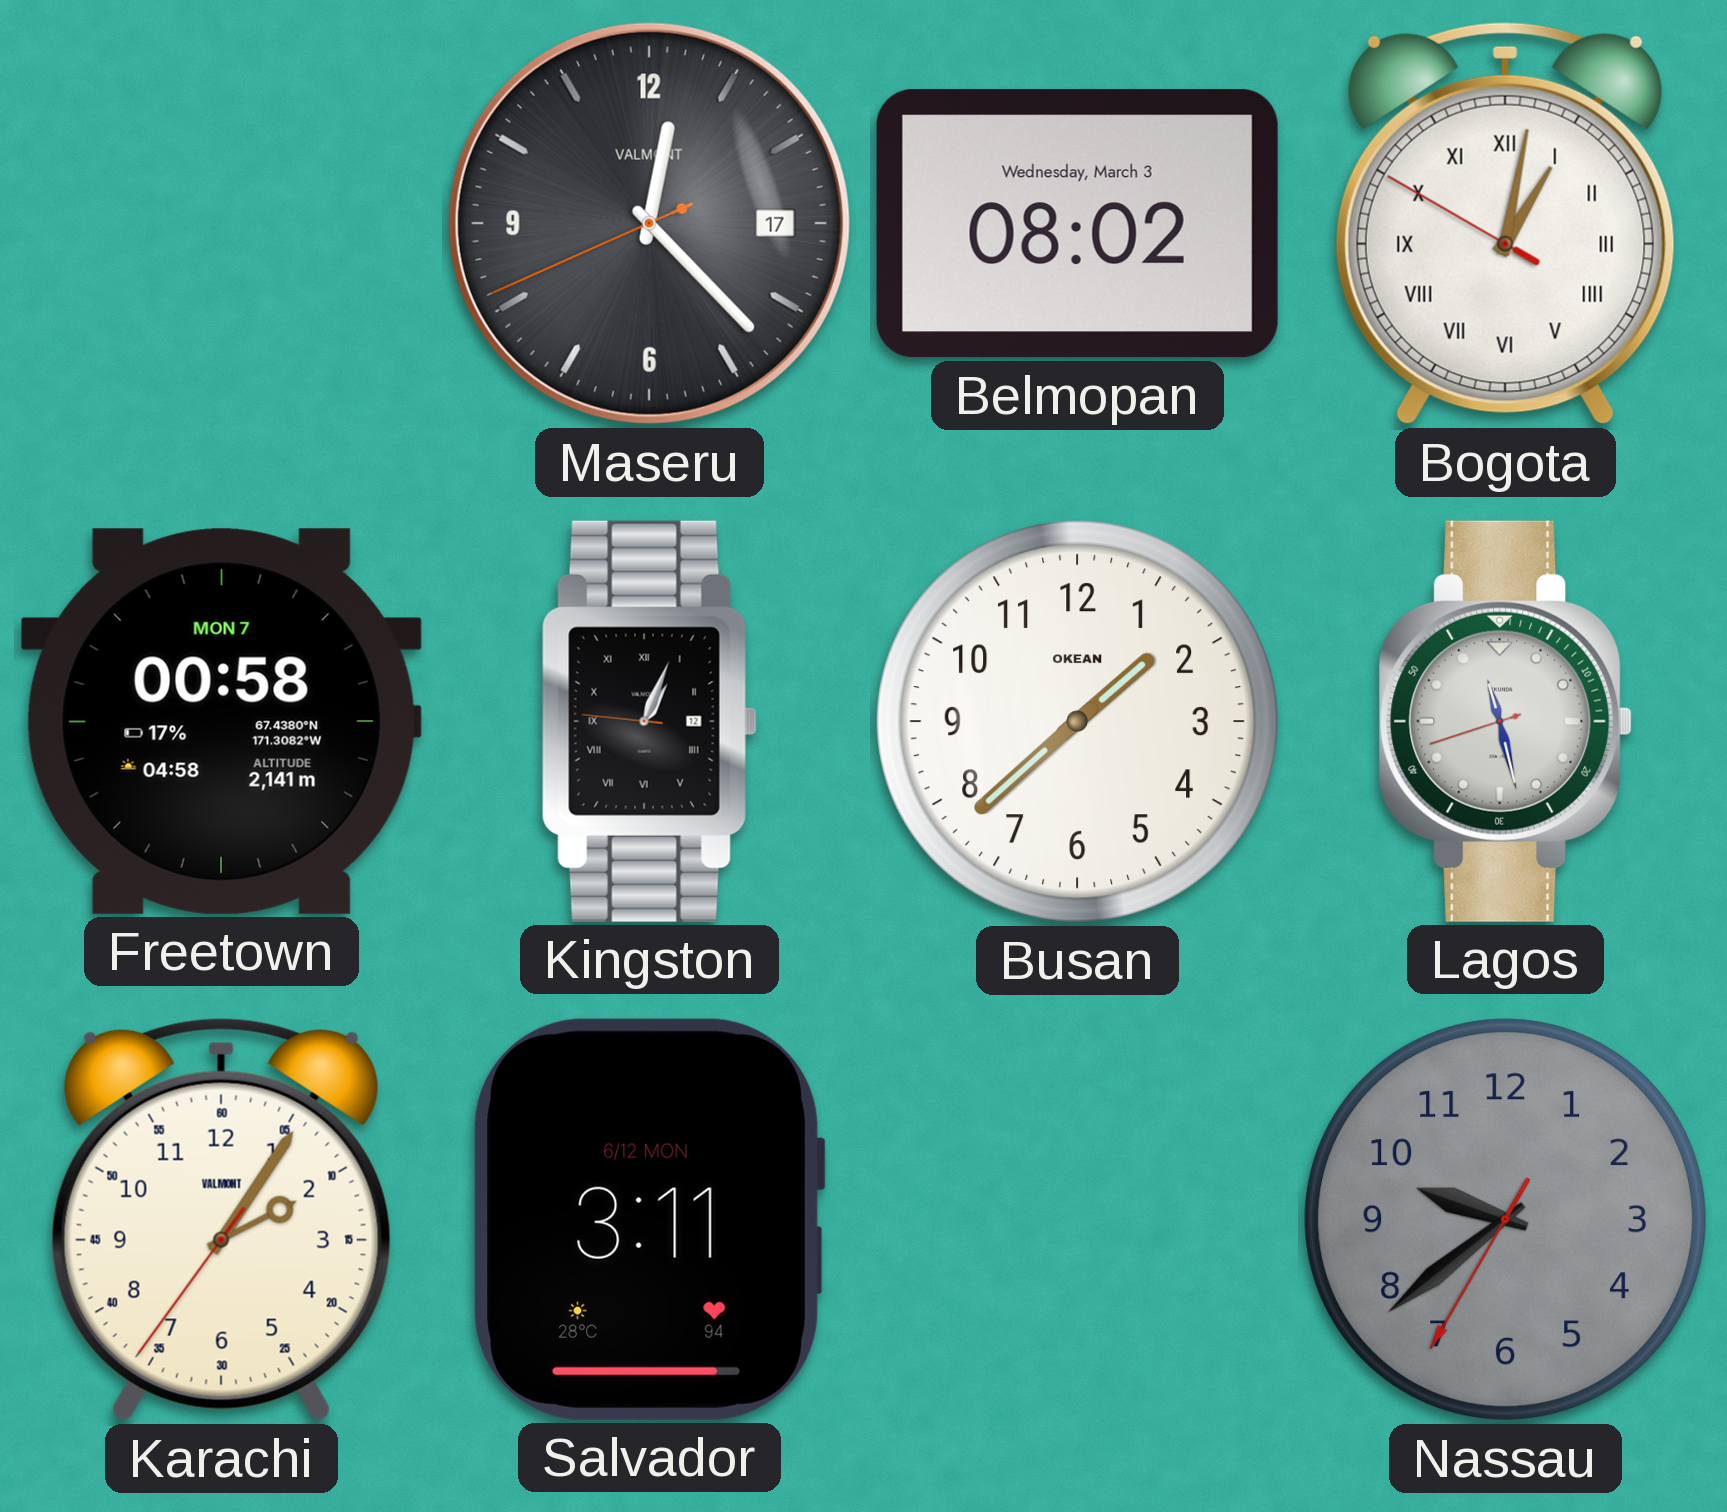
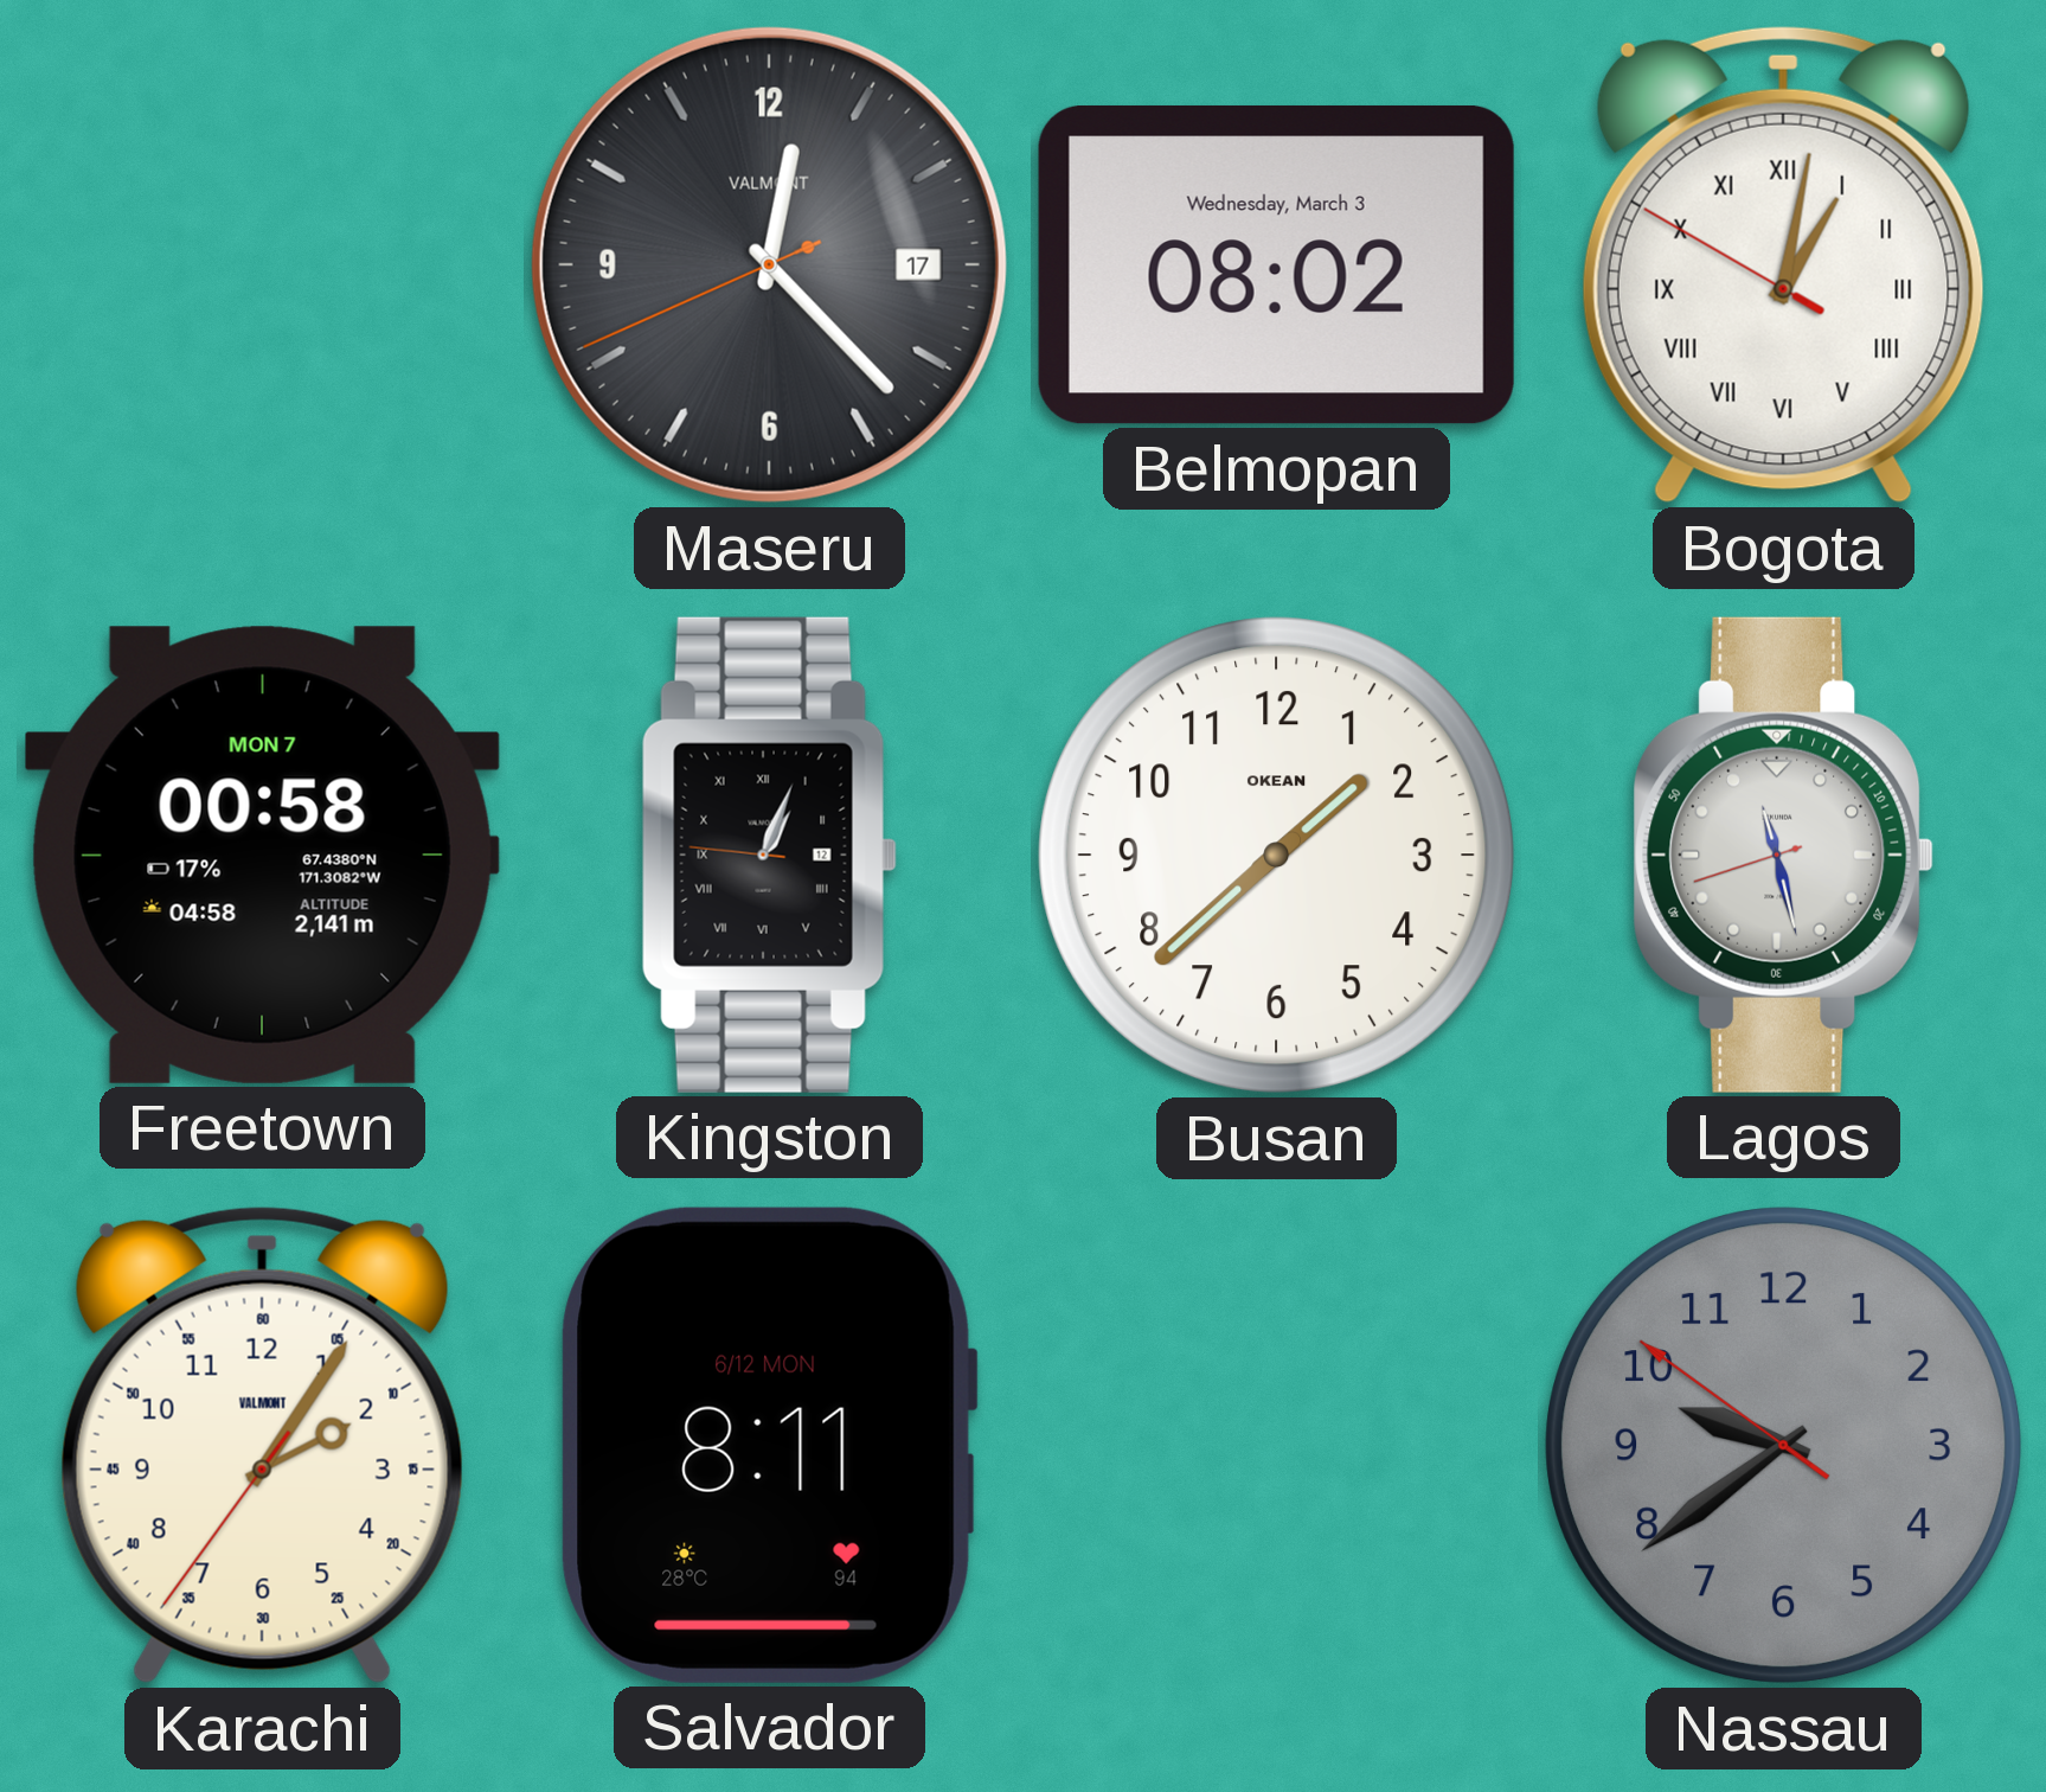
Salvador: 3:11 -> 8:11 (769, 1445)
Nassau: 9:38:35 -> 9:38:51 (1784, 1446)
